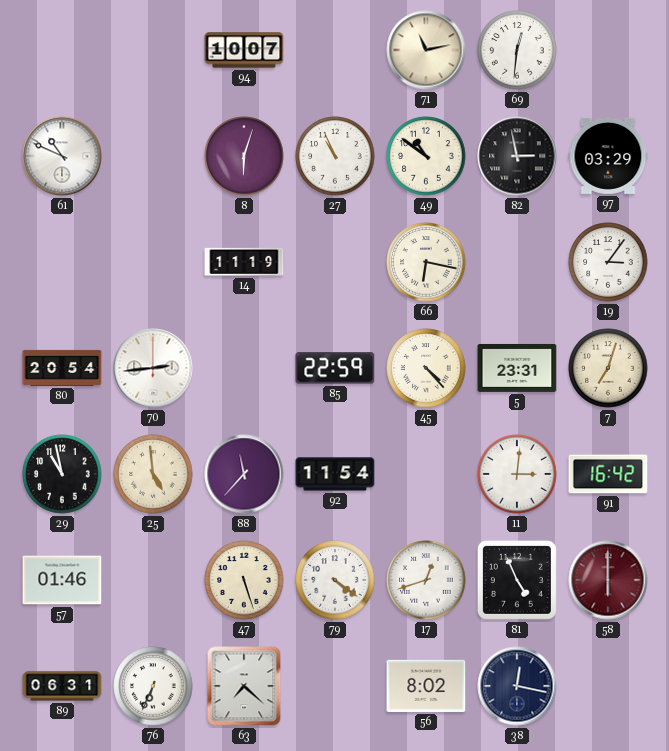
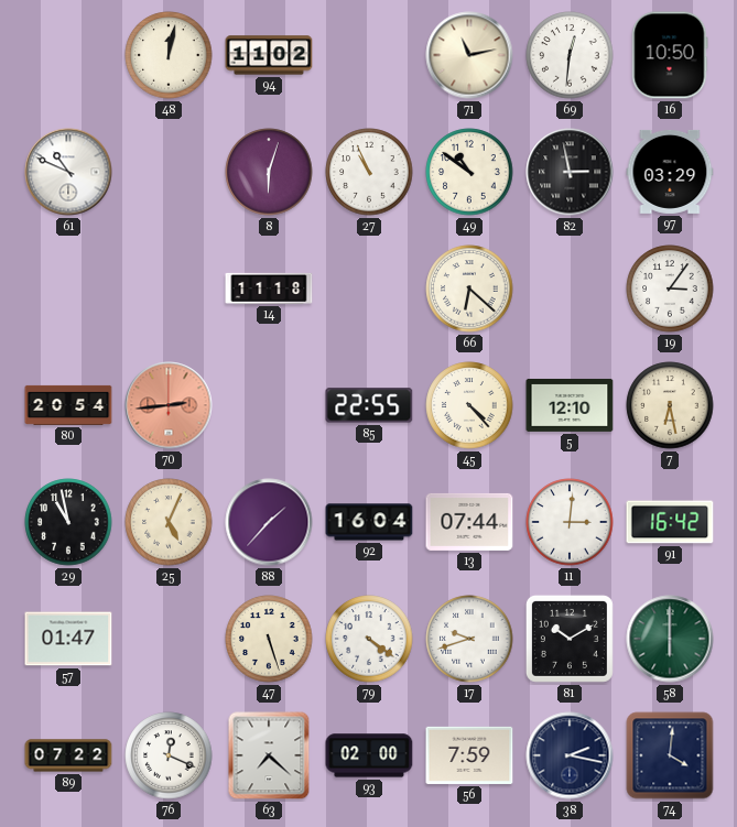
48: none -> 12:02 (169, 55)
94: 10:07 -> 11:02 (269, 55)
16: none -> 10:50 (670, 55)
14: 11:19 -> 11:18 (269, 289)
66: 6:17 -> 6:22 (469, 289)
70 dial: white -> salmon (169, 405)
85: 22:59 -> 22:55 (369, 405)
5: 23:31 -> 12:10 (570, 405)
7: 7:03 -> 6:28 (670, 405)
25: 4:59 -> 5:04 (169, 522)
88: 11:37 -> 1:37 (269, 522)
92: 11:54 -> 16:04 (369, 522)
13: none -> 07:44 (469, 522)
57: 01:46 -> 01:47 (68, 639)
17: 12:42 -> 9:42 (469, 639)
81: 4:56 -> 10:10 (570, 639)
58 dial: burgundy -> green (670, 639)
89: 06:31 -> 07:22 (68, 755)
76: 6:34 -> 12:19 (169, 755)
93: none -> 02:00 (369, 755)
56: 8:02 -> 7:59 (469, 755)
38: 12:17 -> 2:17 (570, 755)
74: none -> 4:01 (670, 755)
